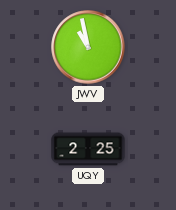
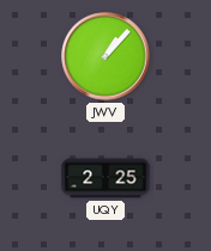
JWV: 10:58 -> 1:07 (106, 56)
